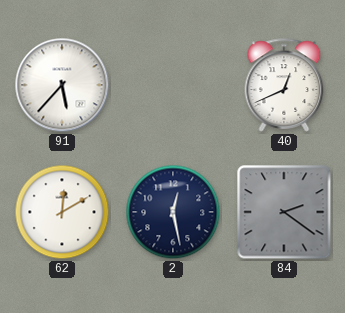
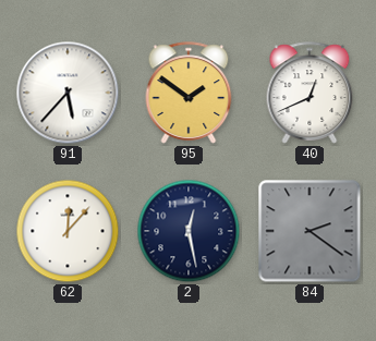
95: none -> 1:51 (189, 93)
62: 12:10 -> 12:07 (68, 231)
